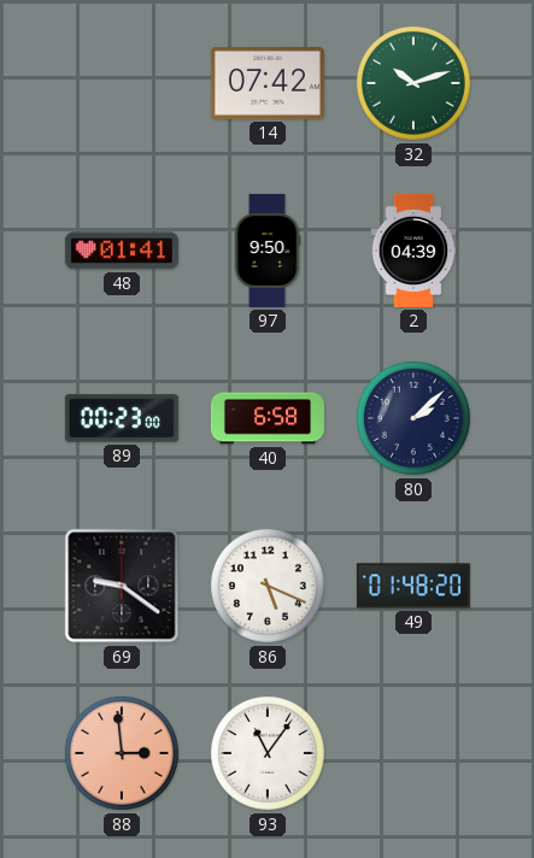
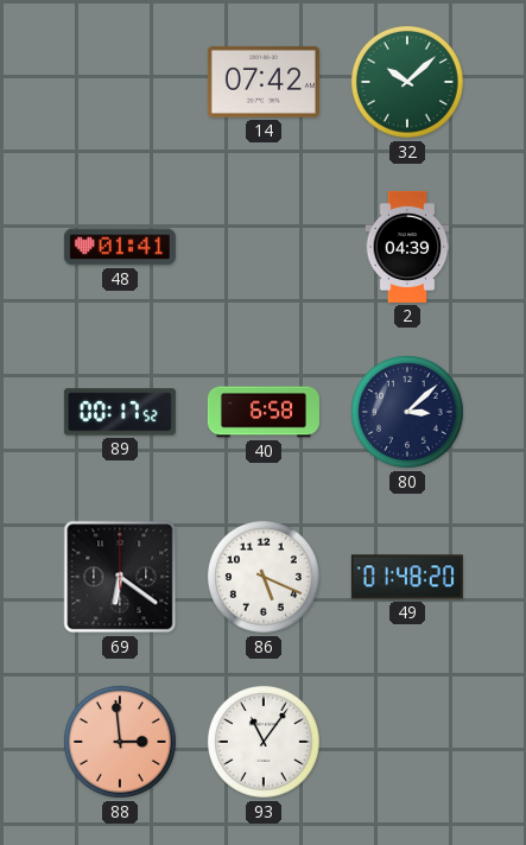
32: 10:12 -> 10:08 (407, 82)
97: 9:50 -> none (268, 251)
89: 00:23 -> 00:17 (120, 412)
80: 2:08 -> 3:08 (407, 412)
69: 9:21 -> 6:21 (120, 577)
